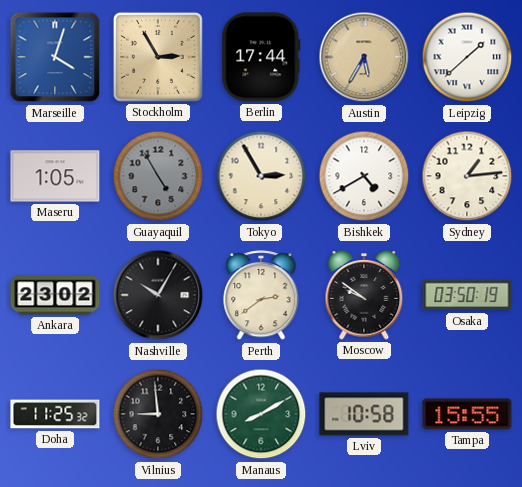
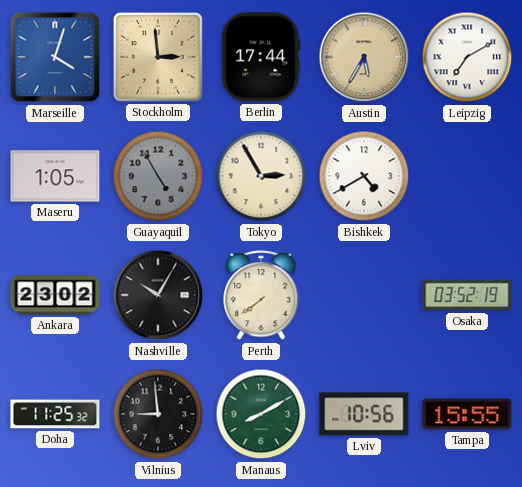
Stockholm: 2:55 -> 2:59 (158, 57)
Leipzig: 1:38 -> 7:10 (467, 57)
Sydney: 1:14 -> none (467, 176)
Perth: 2:39 -> 7:39 (261, 296)
Moscow: 9:51 -> none (364, 295)
Osaka: 03:50 -> 03:52 (467, 295)
Lviv: 10:58 -> 10:56 (364, 414)
